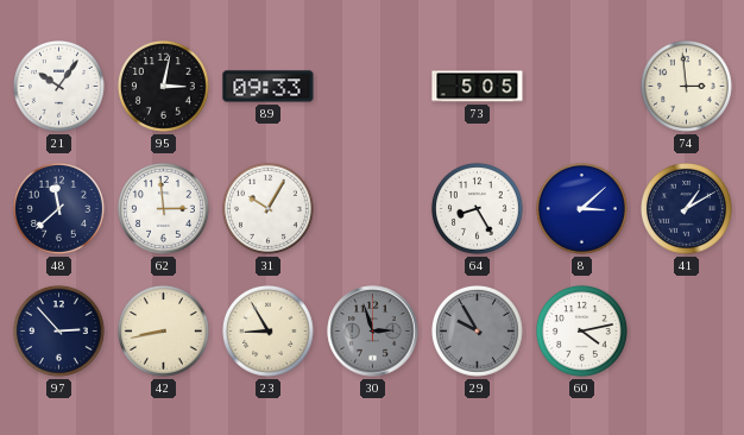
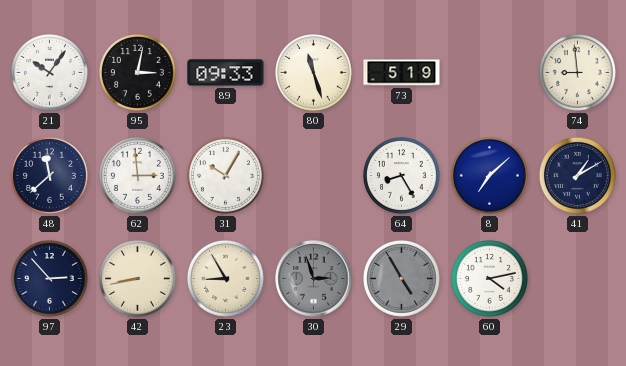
80: none -> 11:27 (314, 73)
73: 5:05 -> 5:19 (402, 73)
74: 2:59 -> 8:59 (578, 73)
8: 3:08 -> 7:08 (490, 176)
29: 9:55 -> 4:55 (402, 279)
